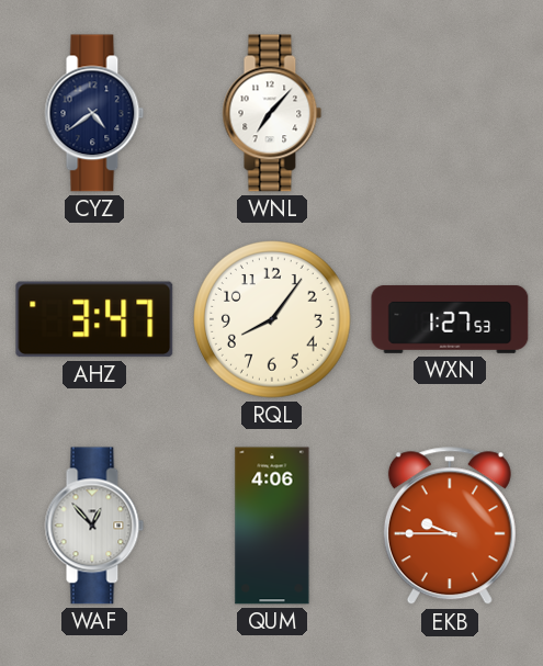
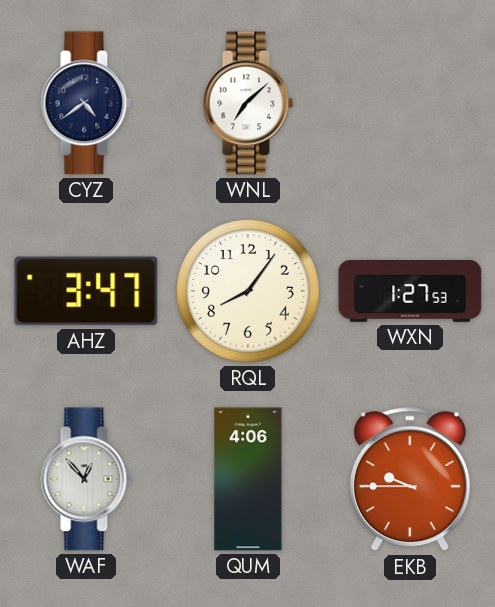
WNL: 7:07 -> 7:08 (248, 103)
